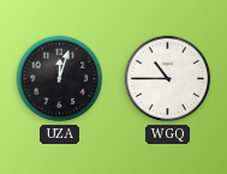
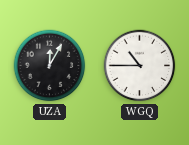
UZA: 12:03 -> 12:05 (50, 66)
